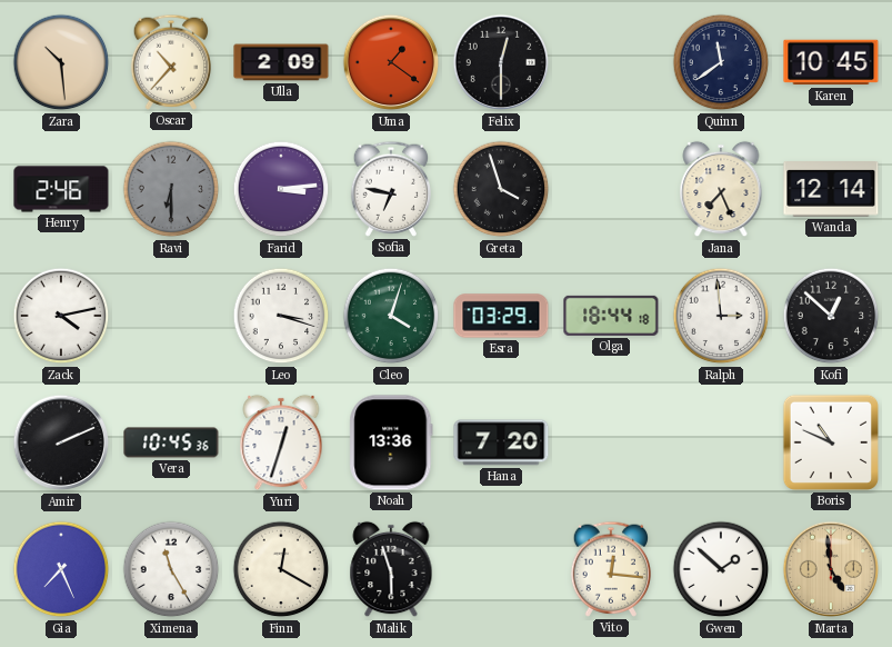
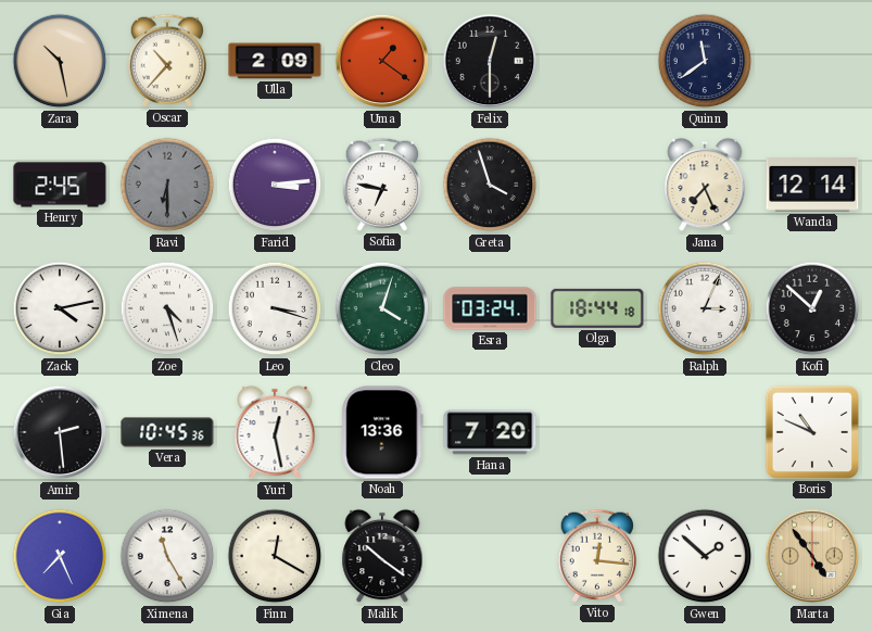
Zara: 10:29 -> 10:28 (60, 61)
Karen: 10:45 -> none (831, 62)
Henry: 2:46 -> 2:45 (60, 185)
Zoe: none -> 4:27 (167, 308)
Esra: 03:29 -> 03:24 (490, 308)
Ralph: 2:59 -> 3:04 (705, 308)
Amir: 2:11 -> 2:29 (60, 432)
Yuri: 12:33 -> 12:28 (275, 432)
Malik: 5:57 -> 10:21 (382, 556)
Marta: 4:59 -> 4:54 (812, 556)
